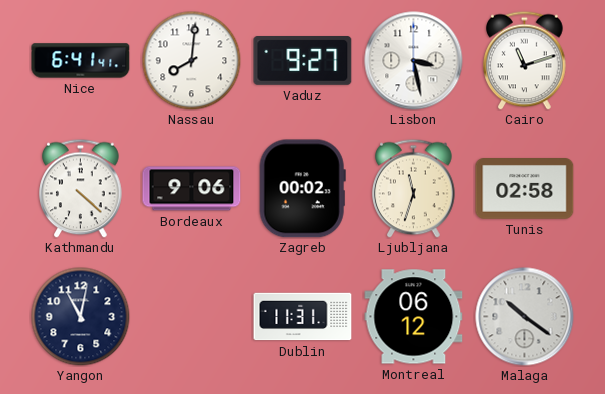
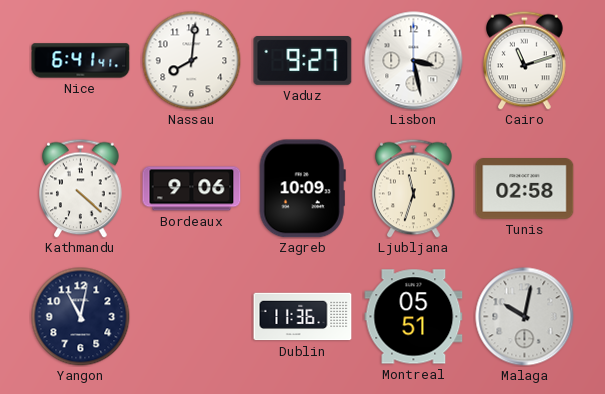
Zagreb: 00:02 -> 10:09 (302, 189)
Dublin: 11:31 -> 11:36 (303, 317)
Montreal: 06:12 -> 05:51 (414, 317)
Malaga: 10:21 -> 10:02 (525, 317)
